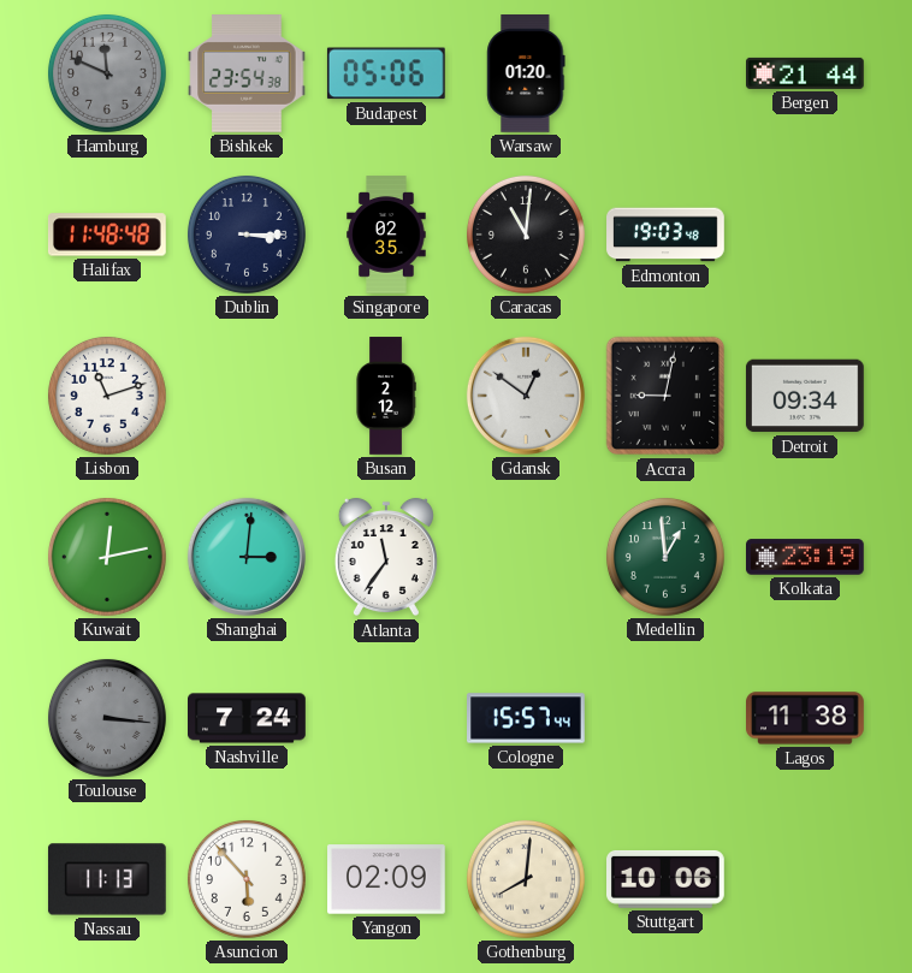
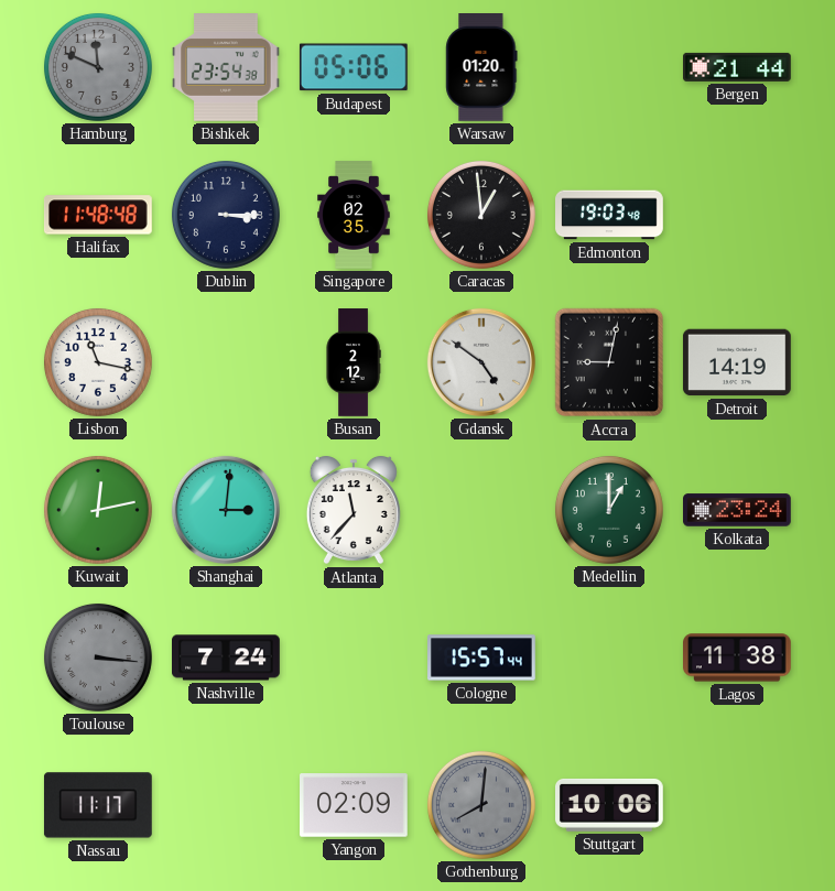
Caracas: 11:01 -> 12:59 (481, 215)
Lisbon: 11:12 -> 11:17 (98, 362)
Gdansk: 12:51 -> 4:51 (481, 362)
Detroit: 09:34 -> 14:19 (737, 362)
Atlanta: 11:36 -> 11:37 (354, 510)
Medellin: 12:59 -> 1:00 (609, 510)
Kolkata: 23:19 -> 23:24 (738, 510)
Nassau: 11:13 -> 11:17 (98, 805)
Asuncion: 5:53 -> none (247, 879)
Gothenburg dial: cream -> grey (481, 805)
